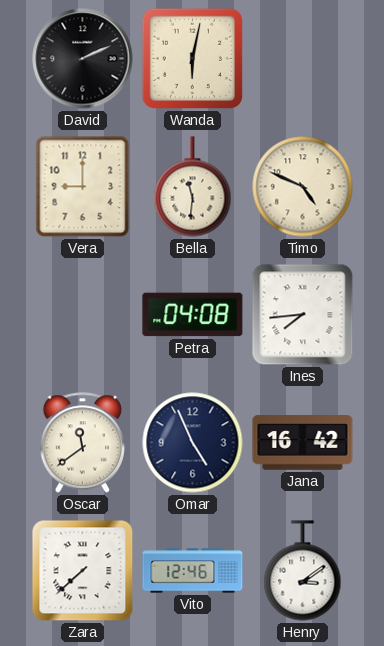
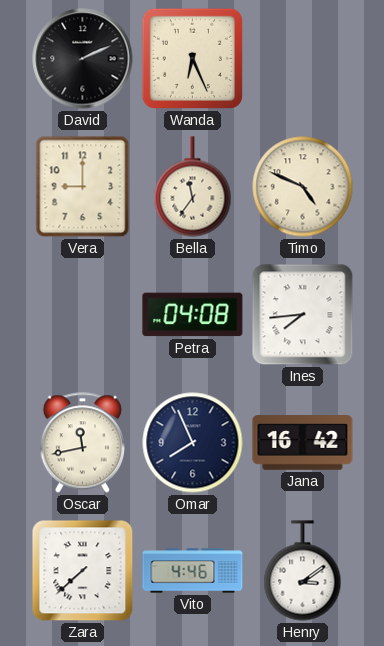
Wanda: 6:02 -> 6:26 (192, 58)
Bella: 11:31 -> 11:36 (193, 187)
Oscar: 11:39 -> 11:43 (82, 443)
Omar: 4:56 -> 7:56 (193, 443)
Vito: 12:46 -> 4:46 (193, 571)
